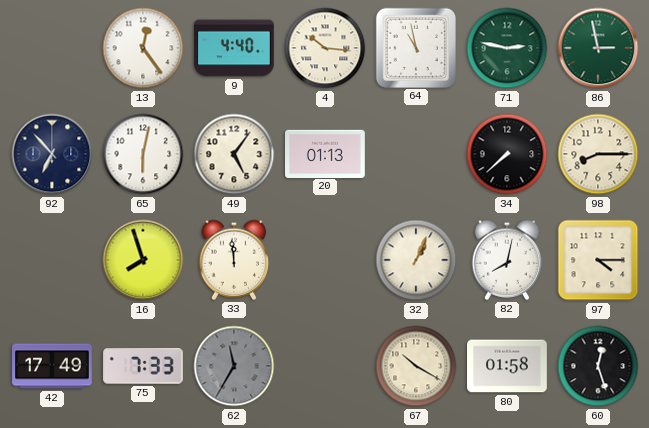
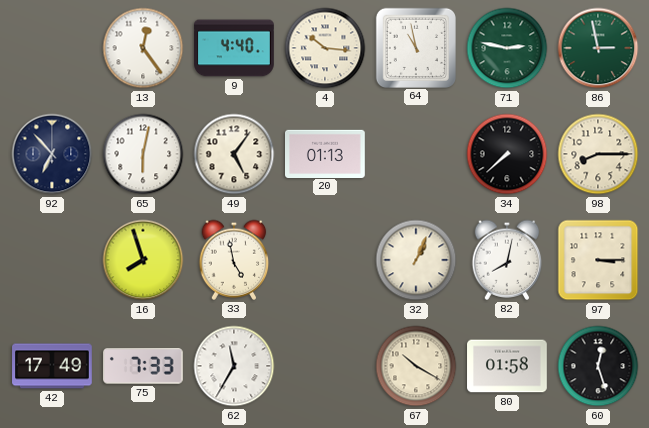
33: 11:59 -> 4:58 (234, 260)
97: 4:15 -> 3:15 (598, 260)
62 dial: grey -> white (234, 366)
